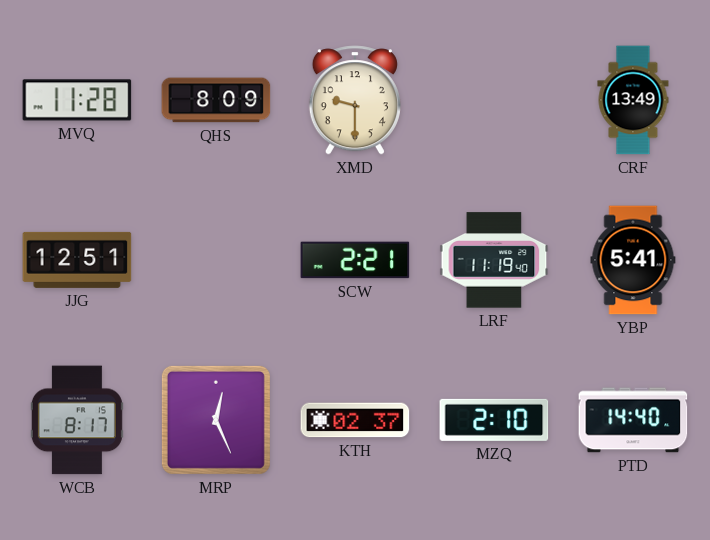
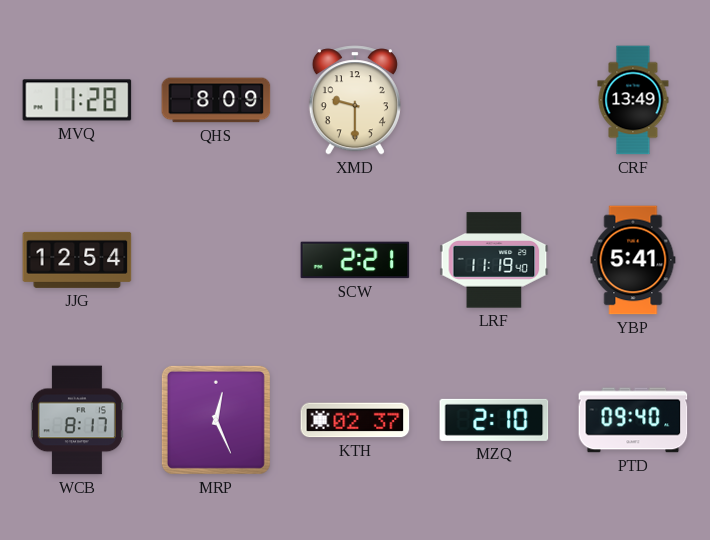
JJG: 12:51 -> 12:54 (77, 260)
PTD: 14:40 -> 09:40 (633, 420)
